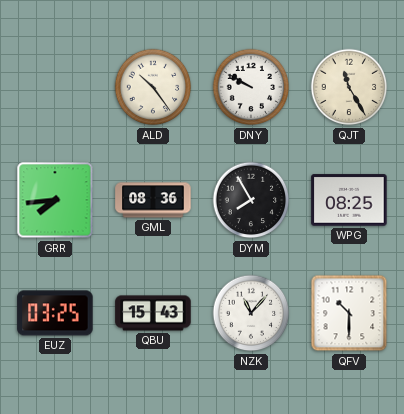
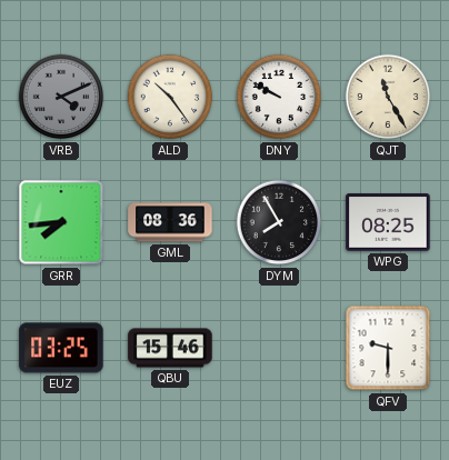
VRB: none -> 4:11 (61, 97)
QBU: 15:43 -> 15:46 (170, 348)
NZK: 11:07 -> none (251, 313)
QFV: 10:30 -> 9:30 (388, 348)
